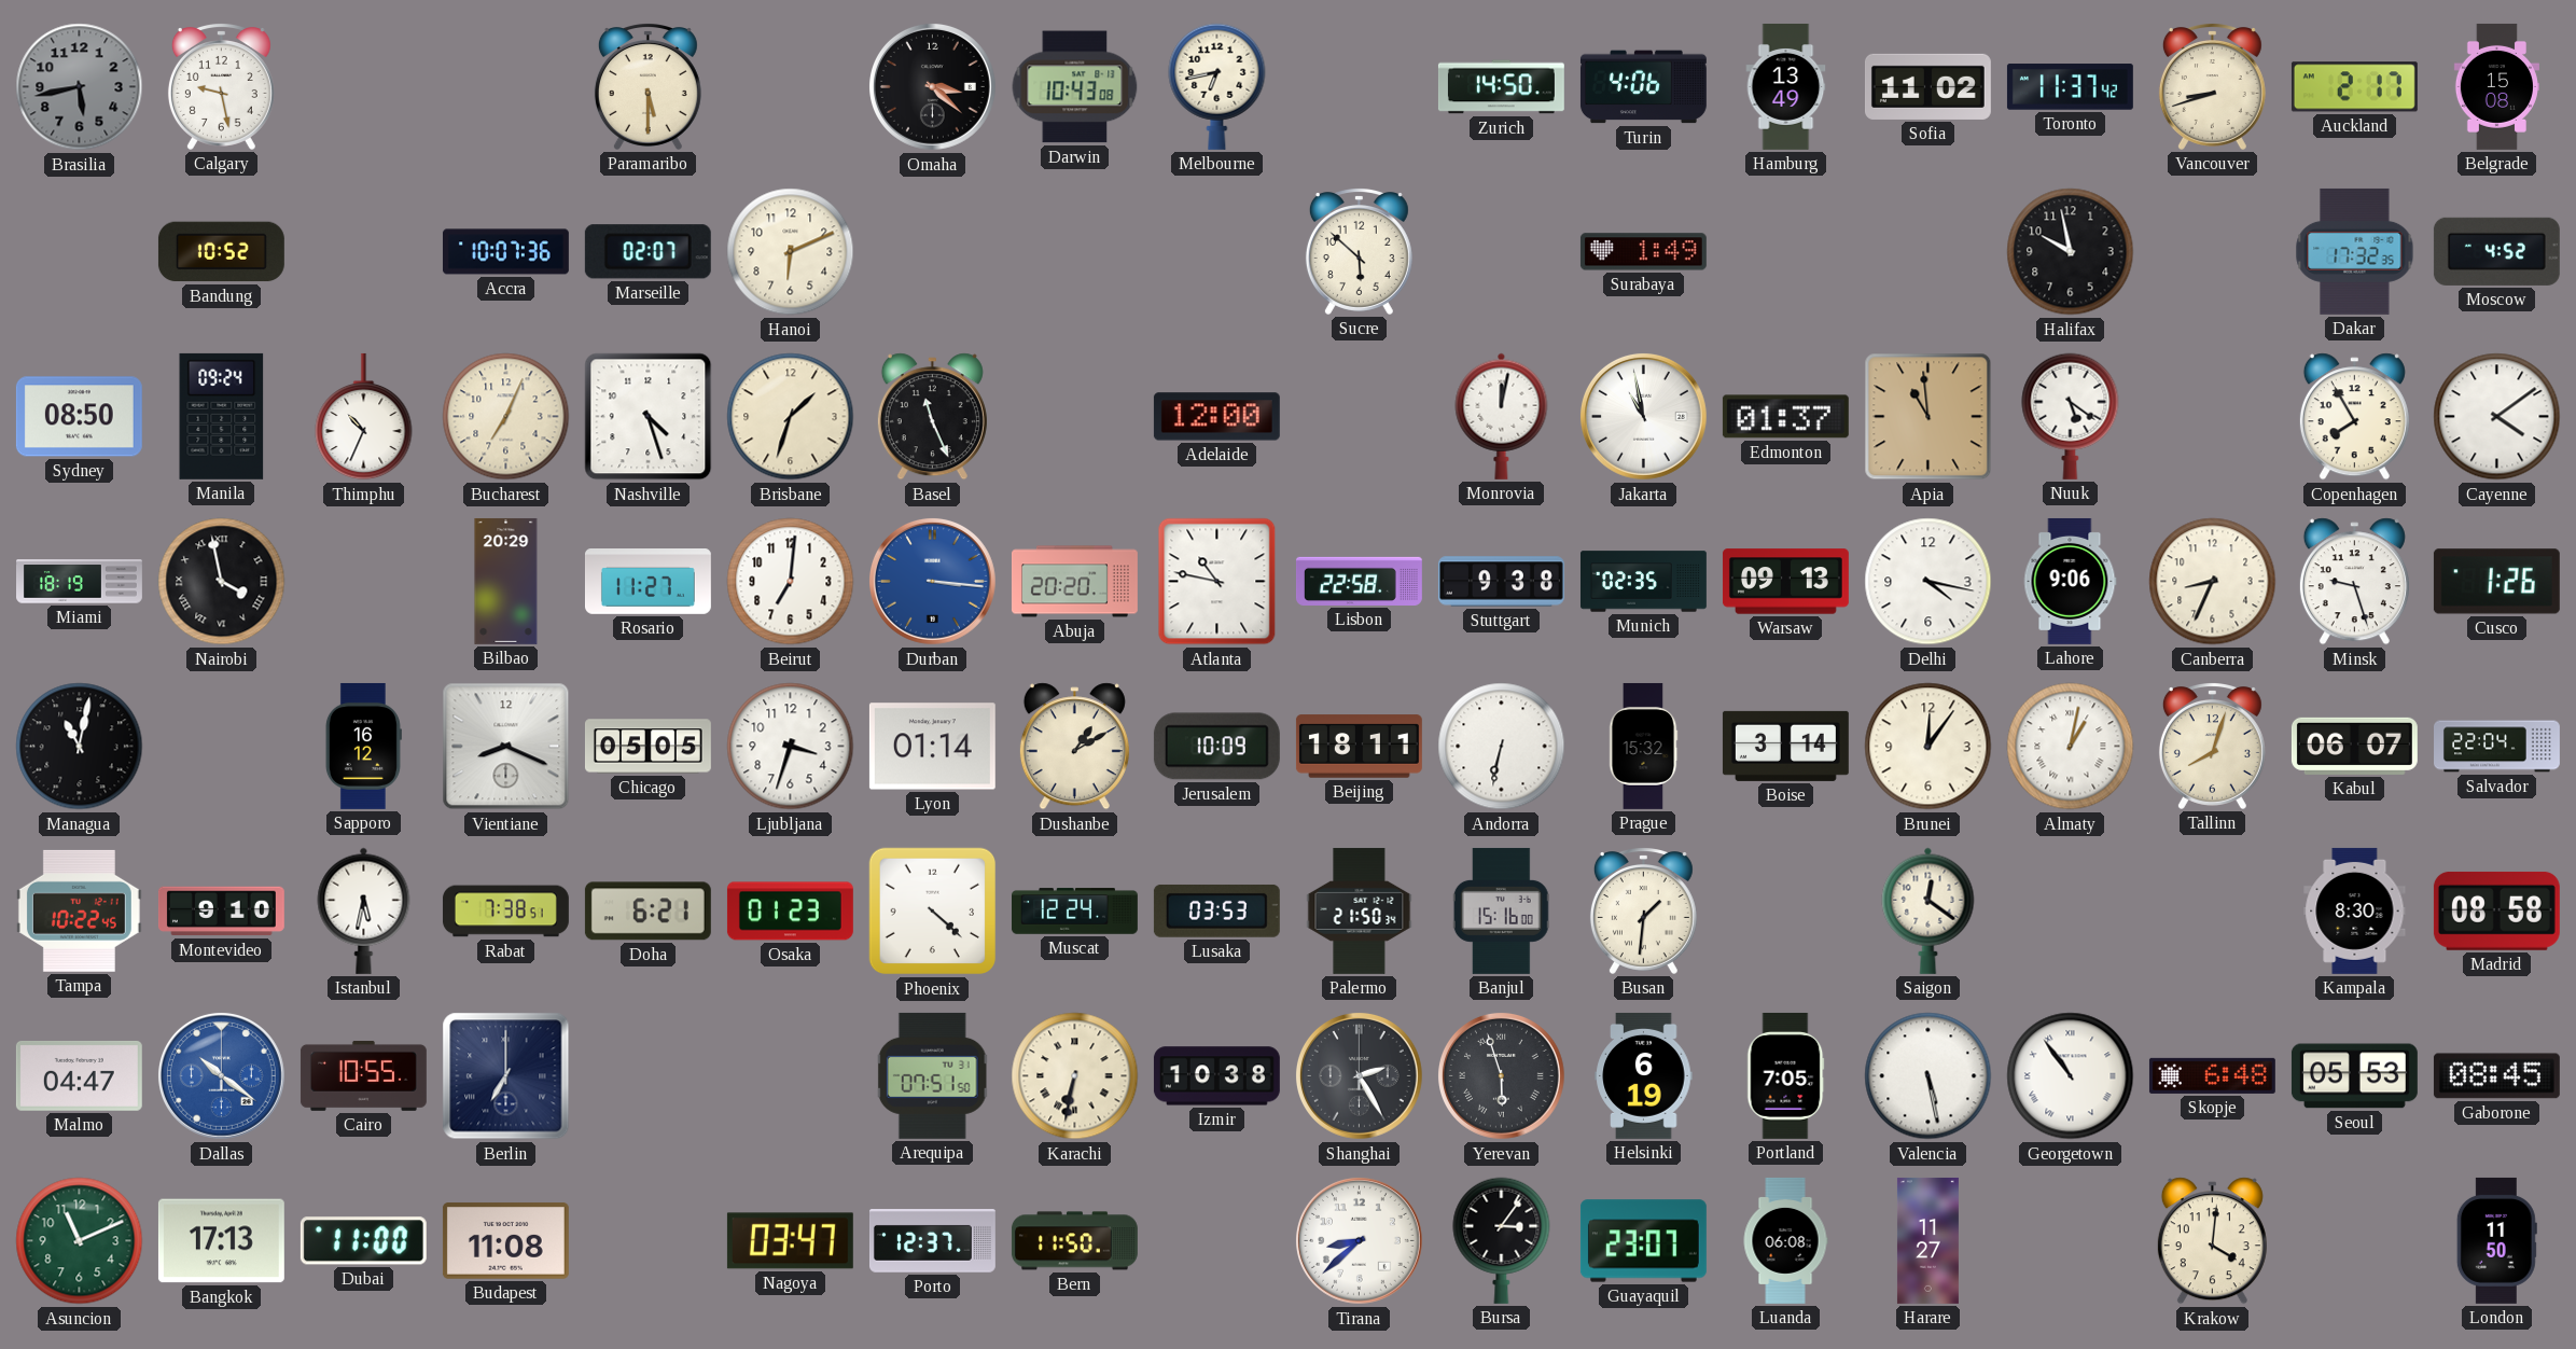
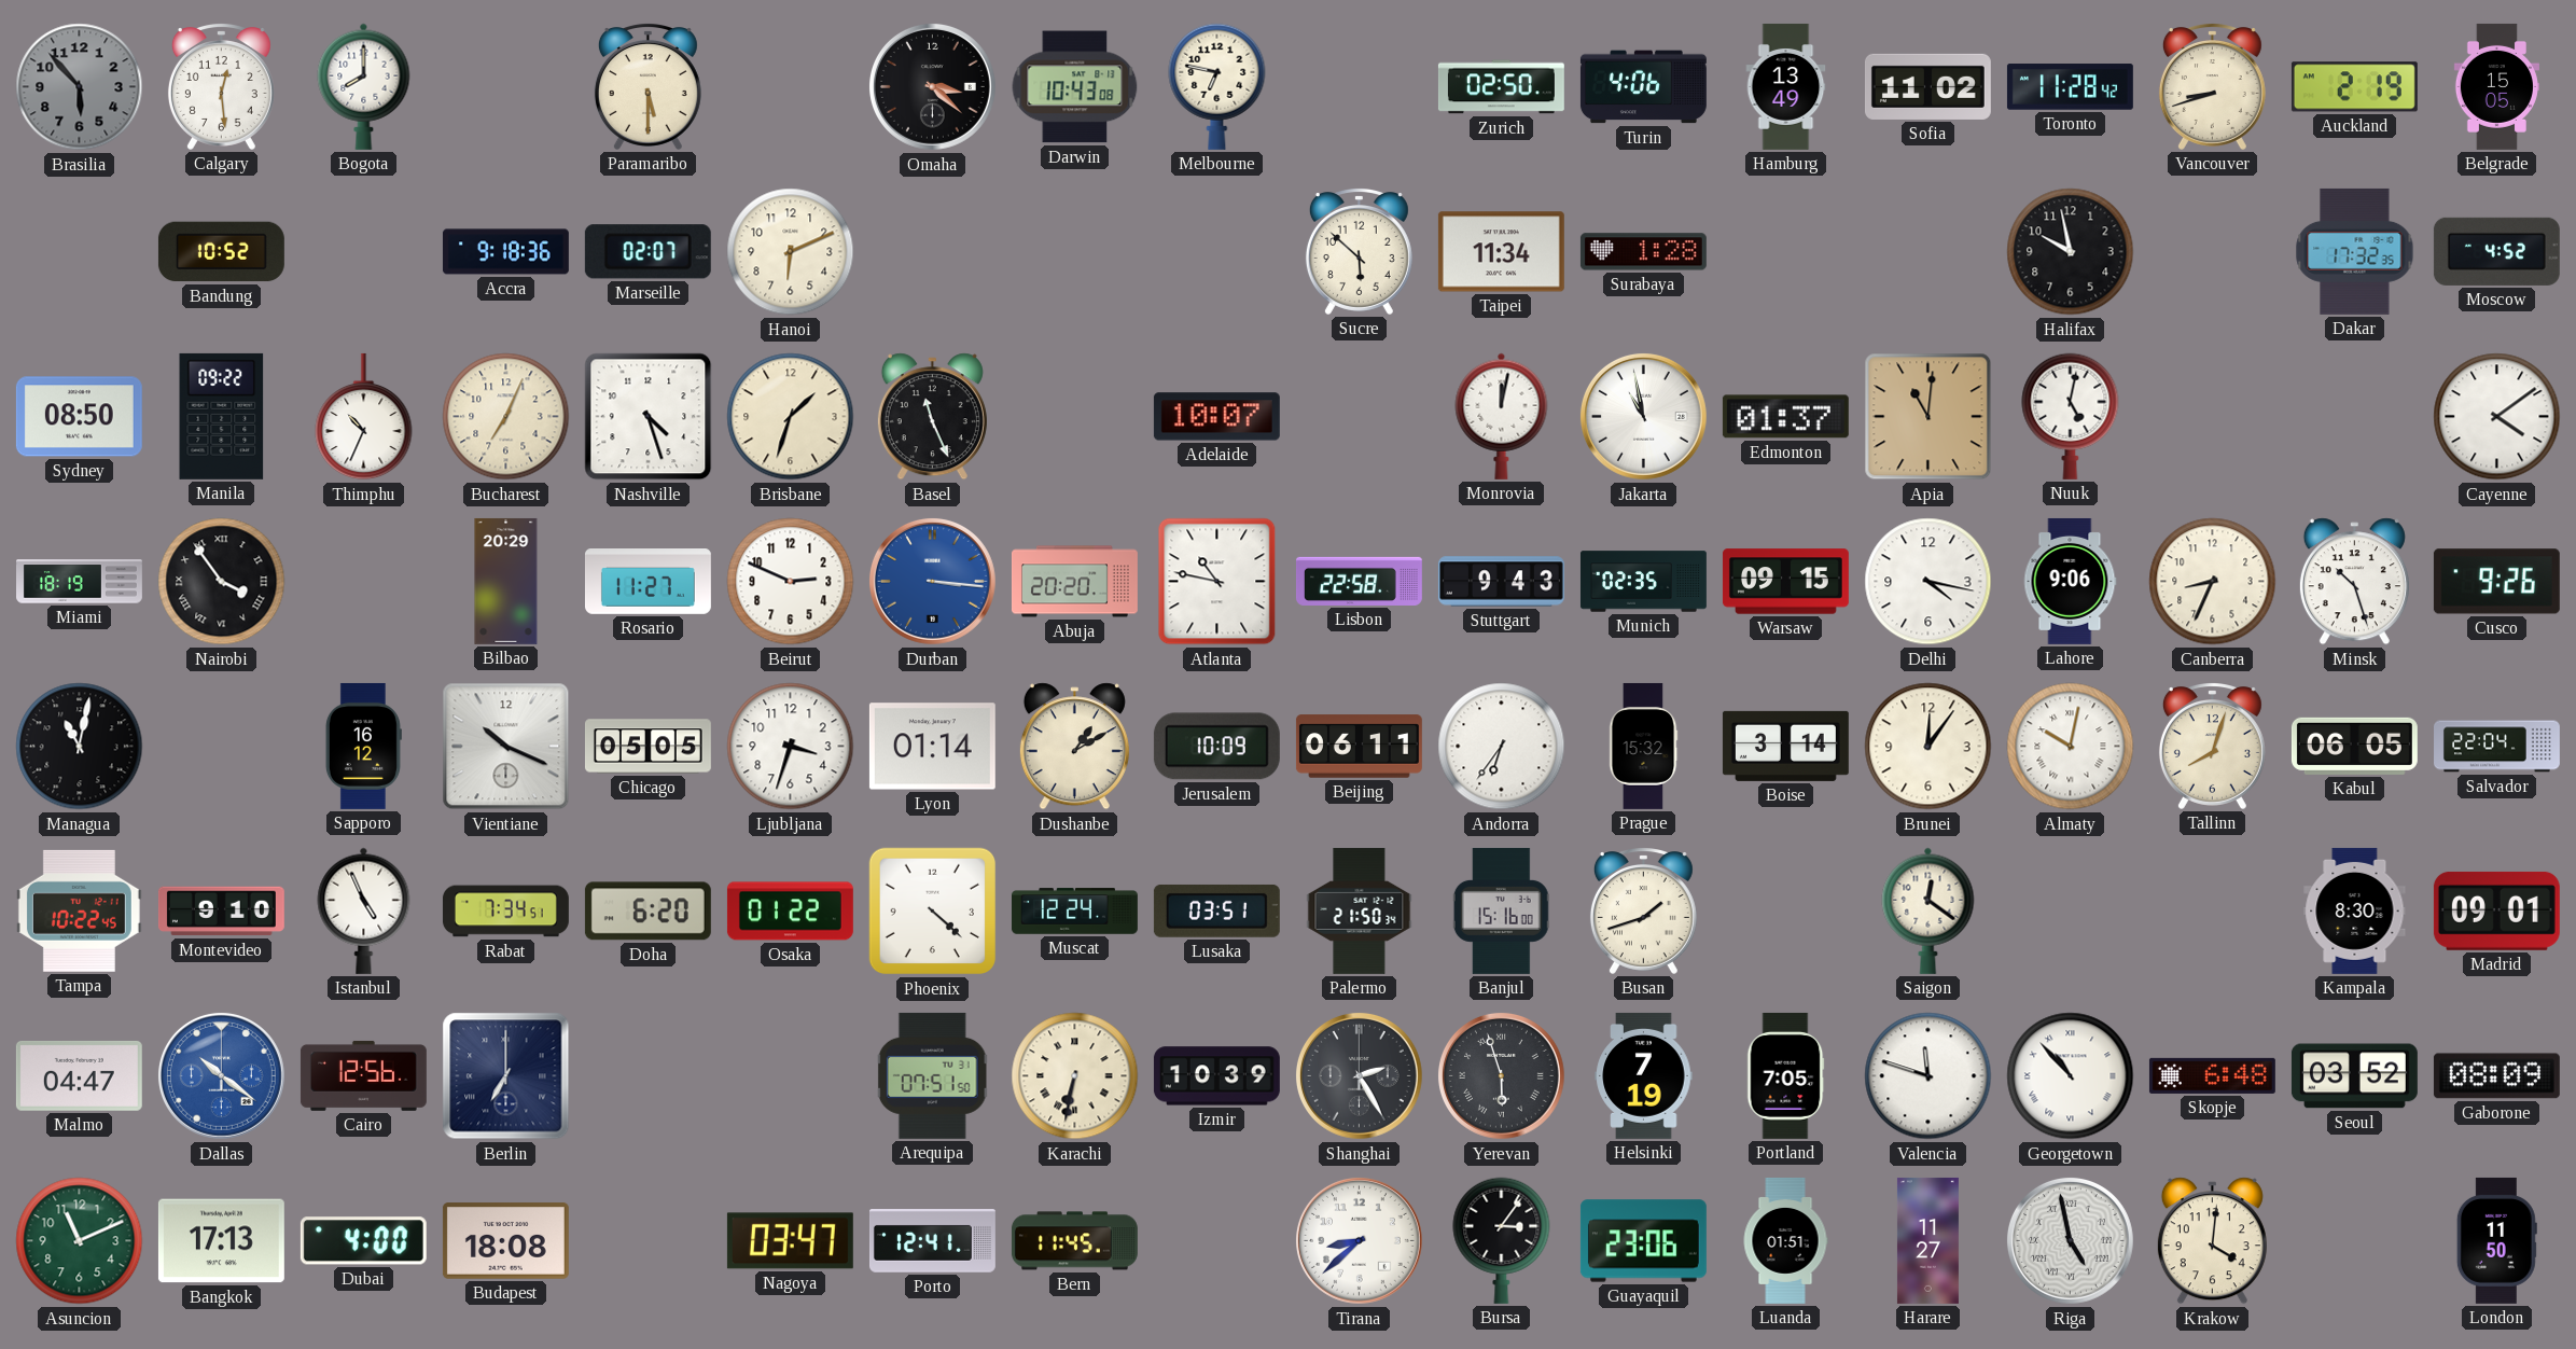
Brasilia: 5:43 -> 5:53 (80, 87)
Calgary: 9:28 -> 12:29 (221, 87)
Bogota: none -> 8:00 (364, 86)
Melbourne: 6:43 -> 6:47 (1217, 86)
Zurich: 14:50 -> 02:50 (1501, 87)
Toronto: 11:37 -> 11:28 (2070, 87)
Auckland: 2:17 -> 2:19 (2354, 87)
Belgrade: 15:08 -> 15:05 (2496, 86)
Accra: 10:07 -> 9:18 (505, 252)
Taipei: none -> 11:34 (1501, 252)
Surabaya: 1:49 -> 1:28 (1643, 252)
Manila: 09:24 -> 09:22 (222, 416)
Adelaide: 12:00 -> 10:07 (1216, 417)
Apia: 10:59 -> 11:01 (1928, 417)
Nuuk: 5:21 -> 5:02 (2071, 416)
Copenhagen: 7:55 -> none (2354, 417)
Nairobi: 3:58 -> 3:54 (222, 582)
Beirut: 7:01 -> 2:49 (791, 582)
Stuttgart: 9:38 -> 9:43 (1501, 582)
Warsaw: 09:13 -> 09:15 (1785, 582)
Minsk: 9:27 -> 10:27 (2354, 582)
Cusco: 1:26 -> 9:26 (2496, 582)
Vientiane: 8:19 -> 10:19 (506, 747)
Beijing: 18:11 -> 06:11 (1359, 747)
Andorra: 6:32 -> 6:36 (1502, 747)
Almaty: 1:02 -> 10:02 (2071, 747)
Kabul: 06:07 -> 06:05 (2354, 746)
Istanbul: 5:32 -> 4:56 (364, 910)
Rabat: 7:38 -> 7:34 (505, 912)
Doha: 6:21 -> 6:20 (648, 912)
Osaka: 01:23 -> 01:22 (790, 912)
Lusaka: 03:53 -> 03:51 (1216, 910)
Busan: 1:31 -> 1:42 (1643, 912)
Madrid: 08:58 -> 09:01 (2496, 910)
Cairo: 10:55 -> 12:56 (363, 1075)
Izmir: 10:38 -> 10:39 (1216, 1076)
Helsinki: 6:19 -> 7:19 (1644, 1075)
Valencia: 5:28 -> 11:48 (1928, 1076)
Georgetown: 10:54 -> 10:53 (2071, 1076)
Seoul: 05:53 -> 03:52 (2354, 1076)
Gaborone: 08:45 -> 08:09 (2496, 1076)
Dubai: 11:00 -> 4:00 (363, 1241)
Budapest: 11:08 -> 18:08 (505, 1241)
Porto: 12:37 -> 12:41 (932, 1241)
Bern: 11:50 -> 11:45 (1074, 1241)
Guayaquil: 23:07 -> 23:06 (1643, 1241)
Luanda: 06:08 -> 01:51 (1785, 1240)
Riga: none -> 4:58 (2070, 1240)
